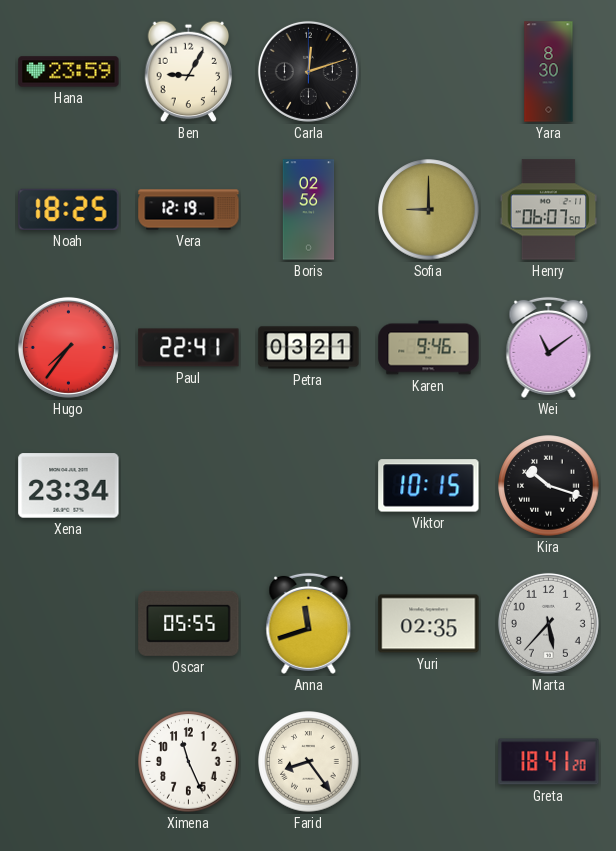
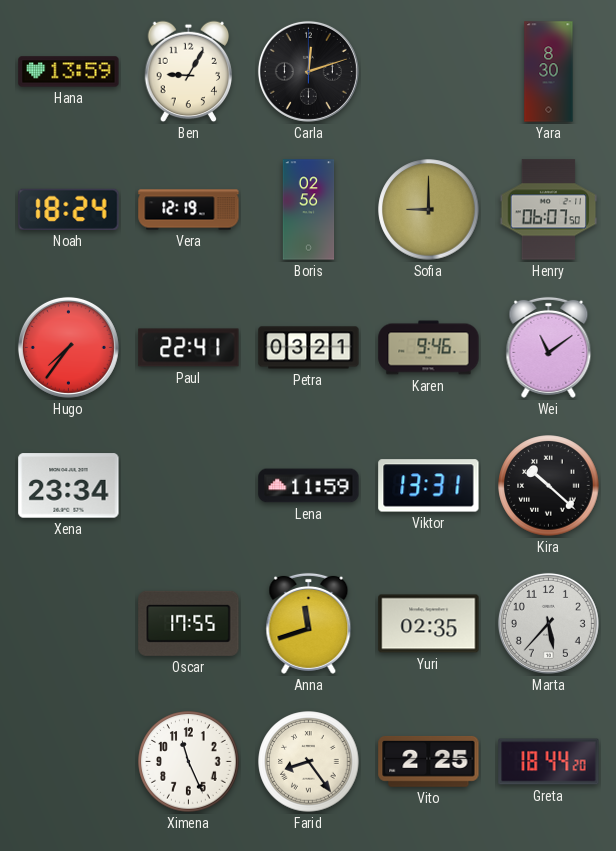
Hana: 23:59 -> 13:59 (69, 72)
Noah: 18:25 -> 18:24 (69, 209)
Lena: none -> 11:59 (309, 486)
Viktor: 10:15 -> 13:31 (429, 486)
Kira: 10:18 -> 10:22 (549, 486)
Oscar: 05:55 -> 17:55 (189, 623)
Vito: none -> 2:25 (429, 761)
Greta: 18:41 -> 18:44 (549, 762)
